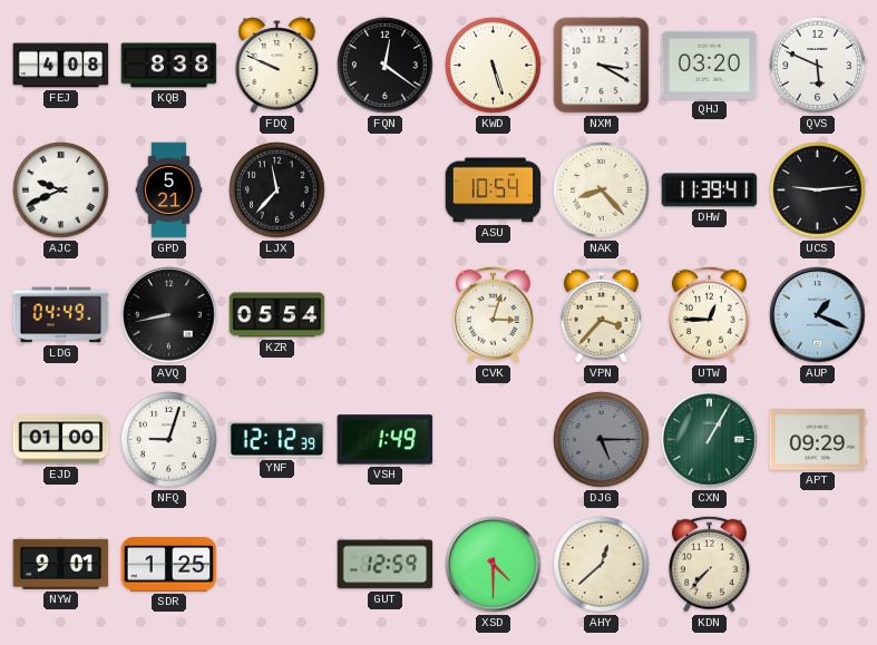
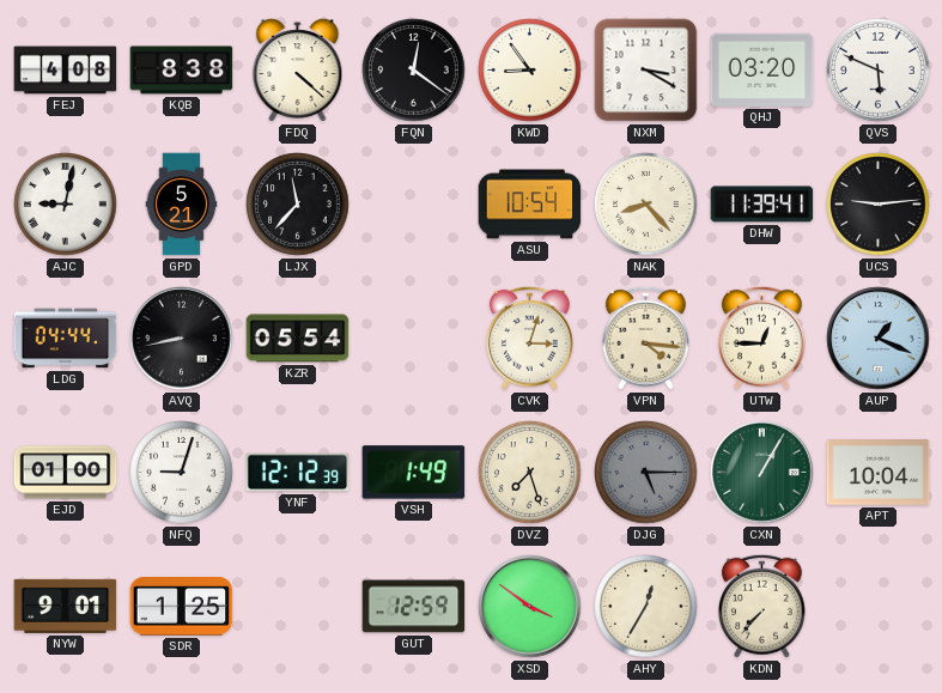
FDQ: 9:49 -> 4:22 (298, 71)
KWD: 5:27 -> 8:54 (530, 71)
AJC: 9:41 -> 9:02 (66, 205)
LDG: 04:49 -> 04:44 (66, 339)
VPN: 3:37 -> 4:16 (645, 338)
DVZ: none -> 7:27 (530, 473)
APT: 09:29 -> 10:04 (879, 473)
XSD: 4:30 -> 3:51 (530, 607)
AHY: 12:38 -> 12:35 (646, 607)
